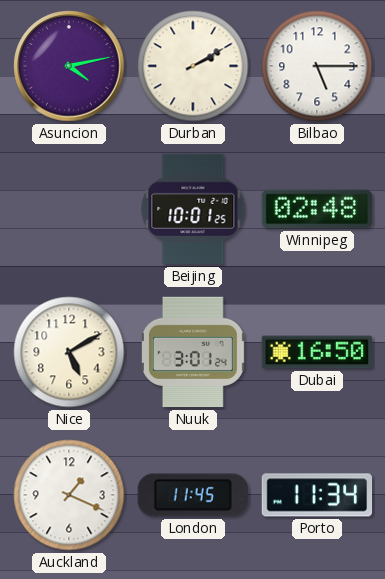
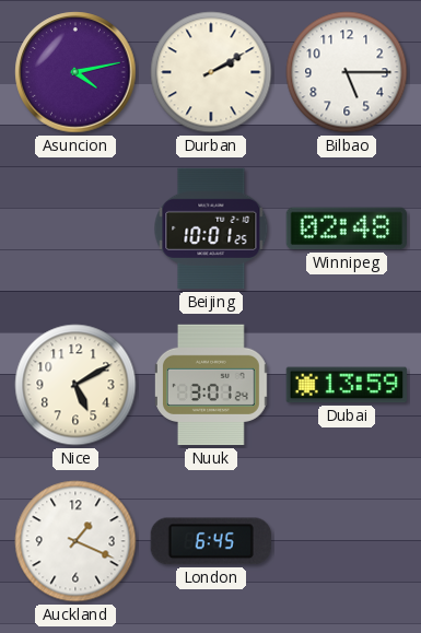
Dubai: 16:50 -> 13:59 (346, 385)
London: 11:45 -> 6:45 (211, 541)
Porto: 11:34 -> none (317, 495)
